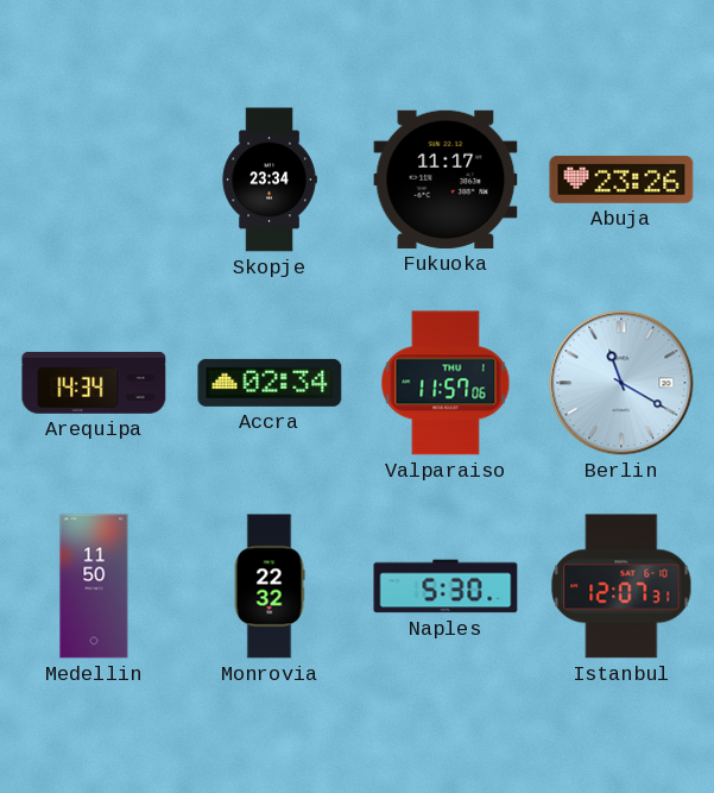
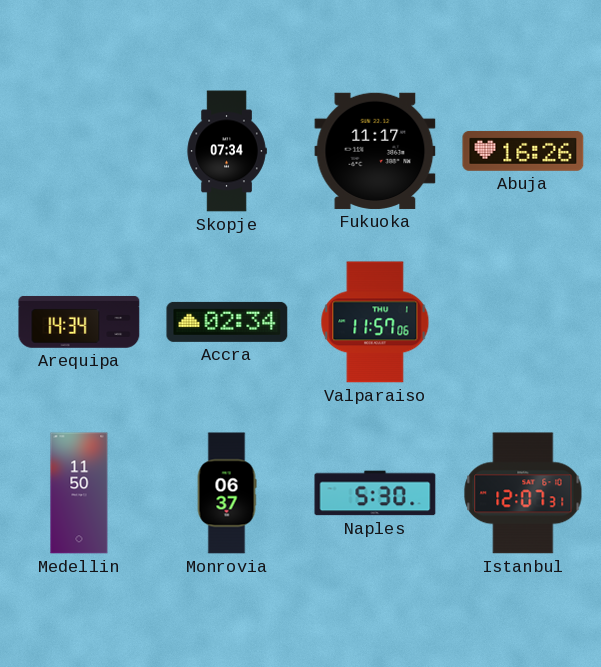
Skopje: 23:34 -> 07:34 (227, 151)
Abuja: 23:26 -> 16:26 (523, 151)
Berlin: 11:20 -> none (621, 383)
Monrovia: 22:32 -> 06:37 (227, 493)
